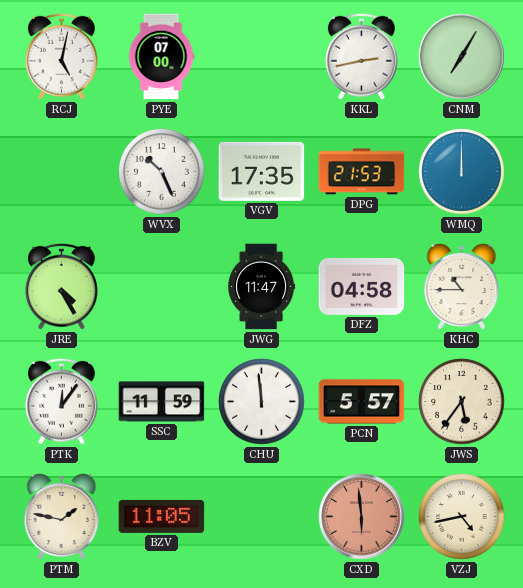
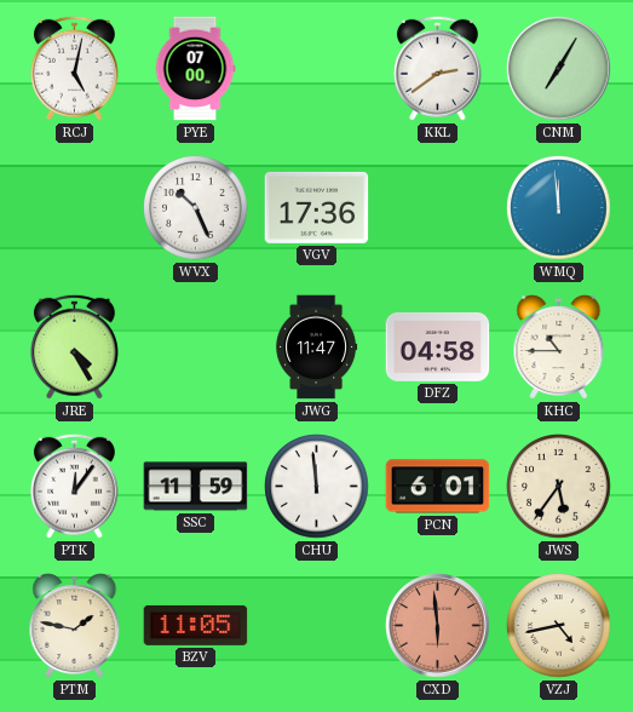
KKL: 2:43 -> 2:39 (437, 68)
VGV: 17:35 -> 17:36 (317, 207)
DPG: 21:53 -> none (362, 172)
WMQ: 12:00 -> 11:59 (559, 208)
PCN: 5:57 -> 6:01 (438, 487)
